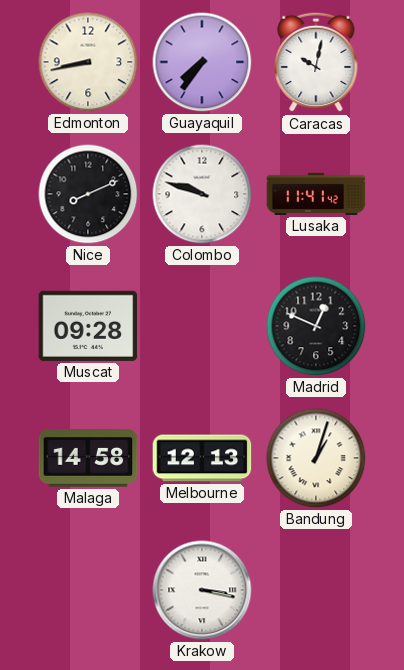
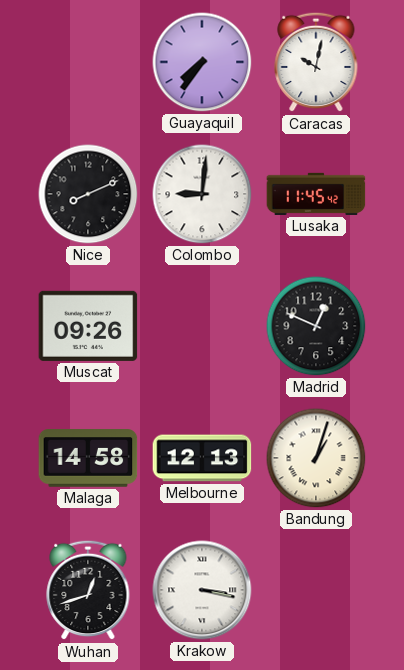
Edmonton: 8:43 -> none (88, 62)
Colombo: 9:48 -> 9:01 (202, 194)
Lusaka: 11:41 -> 11:45 (316, 194)
Muscat: 09:28 -> 09:26 (88, 326)
Wuhan: none -> 12:42 (88, 590)
